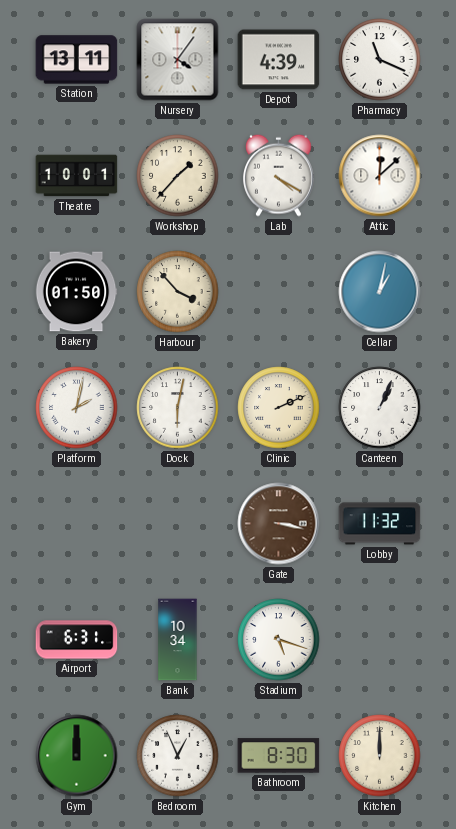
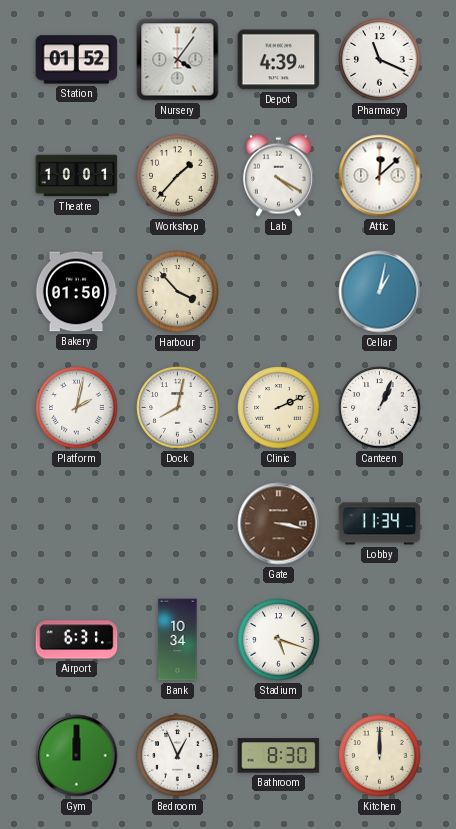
Station: 13:11 -> 01:52 (77, 60)
Dock: 6:02 -> 8:02 (178, 408)
Lobby: 11:32 -> 11:34 (380, 524)
